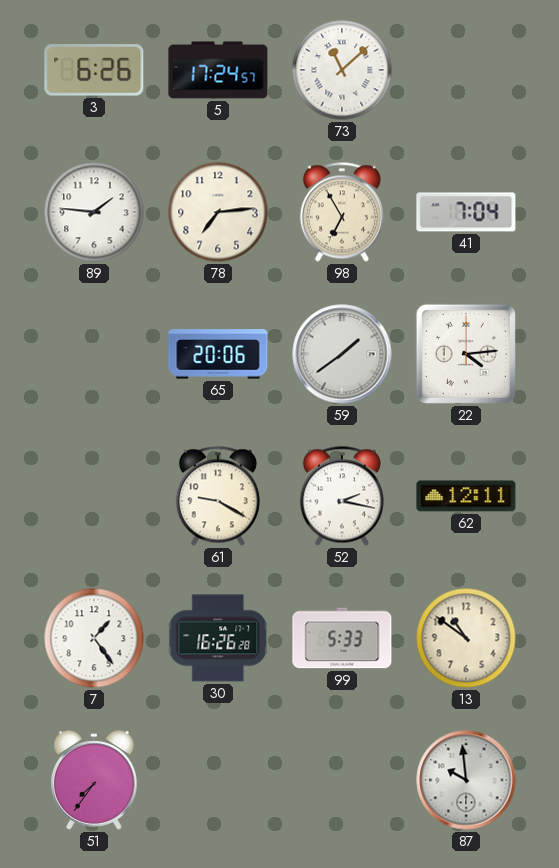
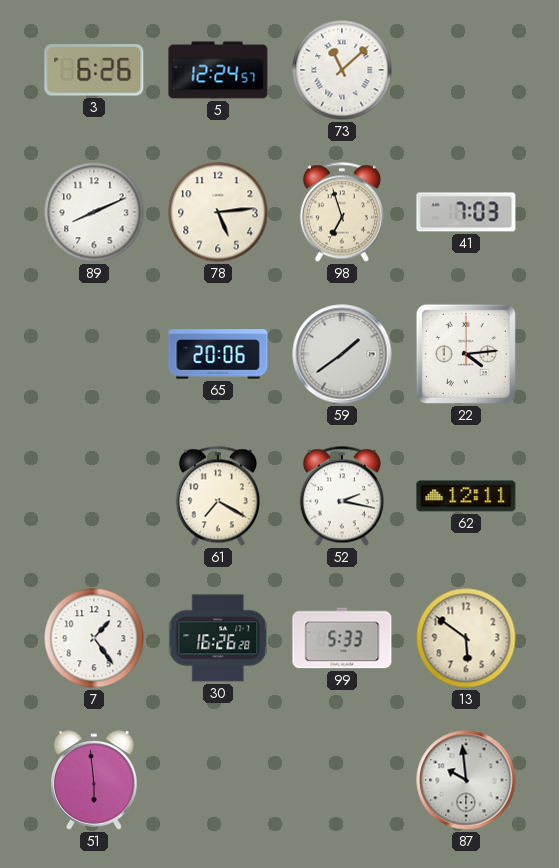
5: 17:24 -> 12:24 (218, 70)
89: 1:46 -> 8:11 (94, 212)
78: 7:14 -> 5:14 (218, 212)
98: 6:55 -> 6:57 (342, 212)
41: 7:04 -> 7:03 (466, 212)
61: 9:20 -> 7:20 (218, 496)
13: 10:51 -> 5:51 (466, 638)
51: 7:36 -> 5:59 (95, 780)
